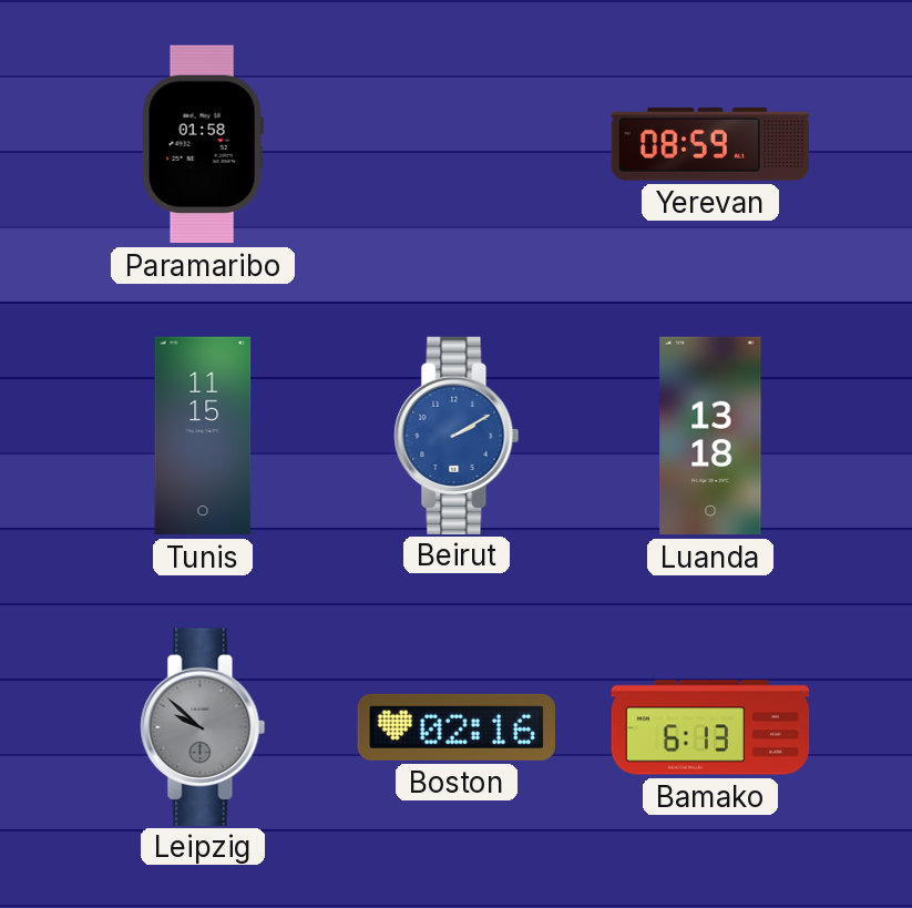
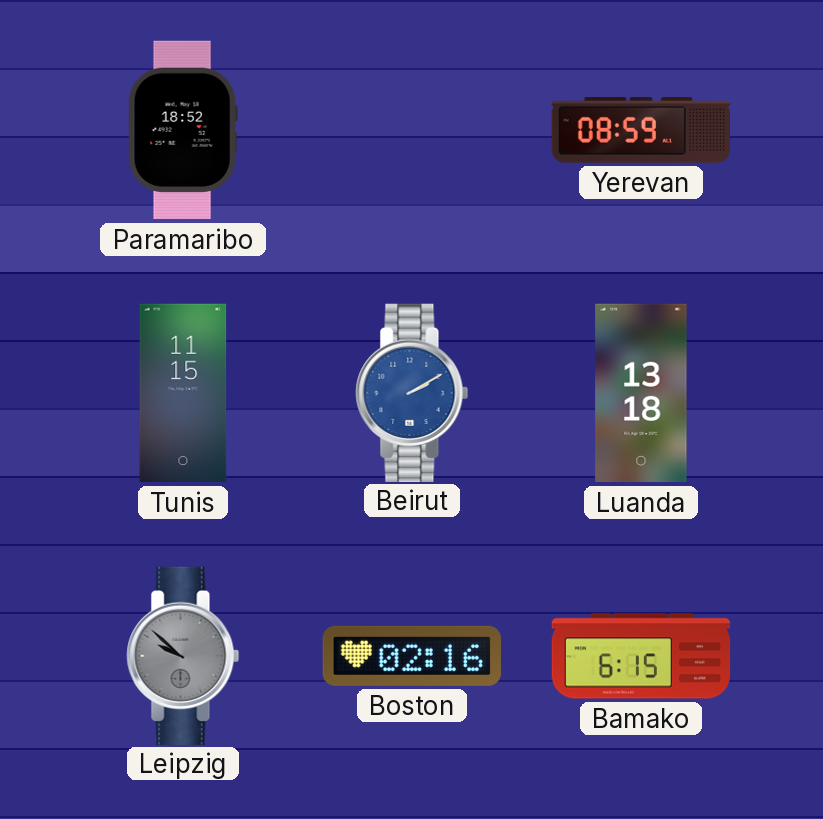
Paramaribo: 01:58 -> 18:52 (183, 130)
Bamako: 6:13 -> 6:15 (641, 656)
